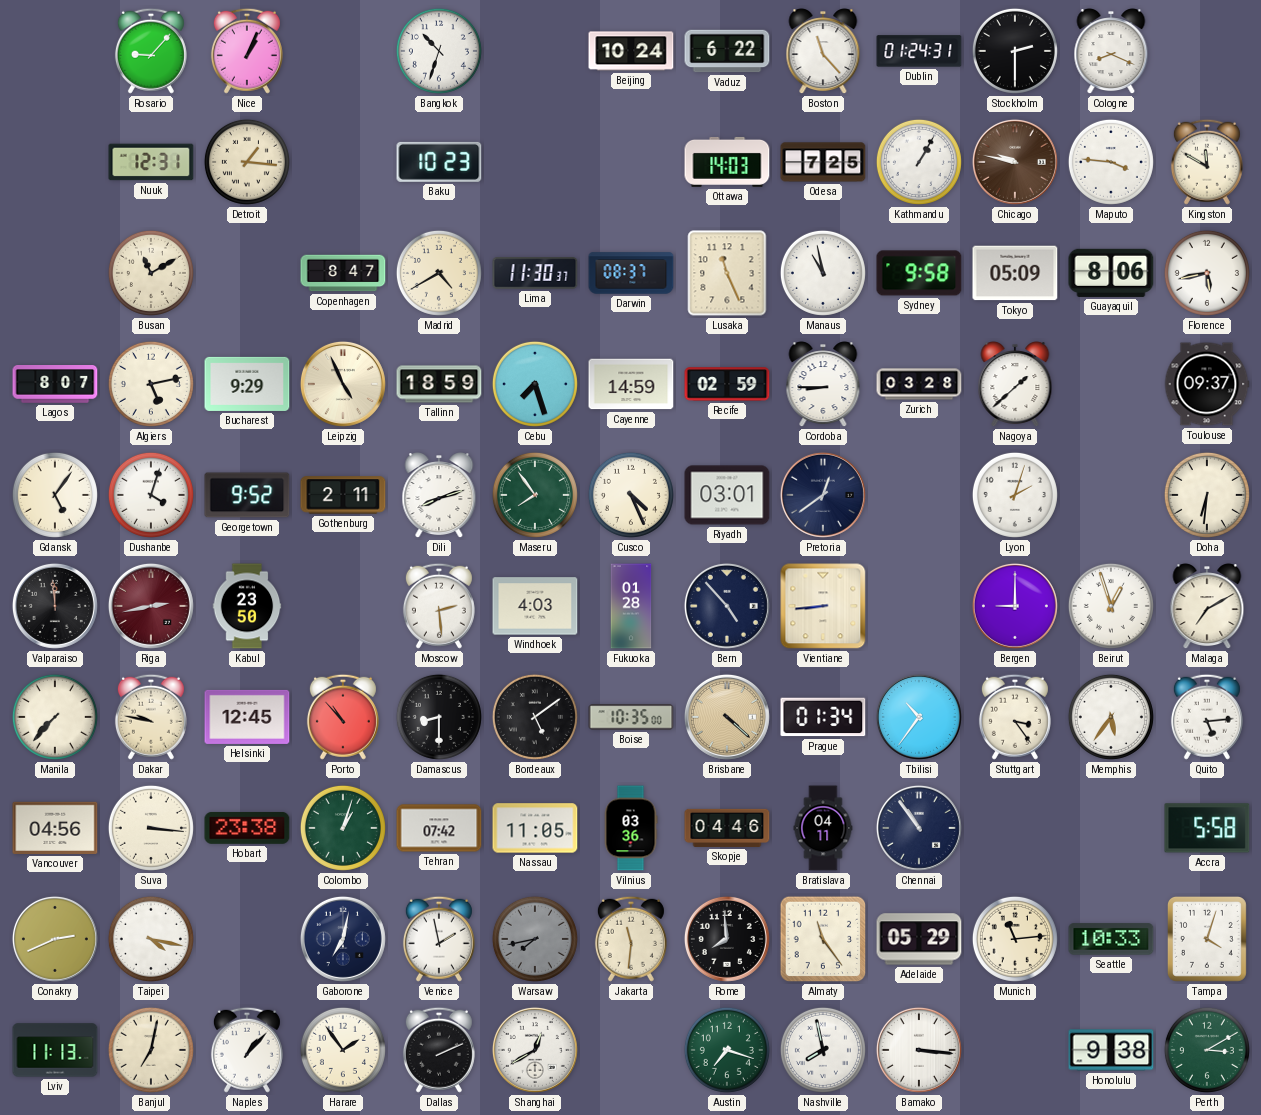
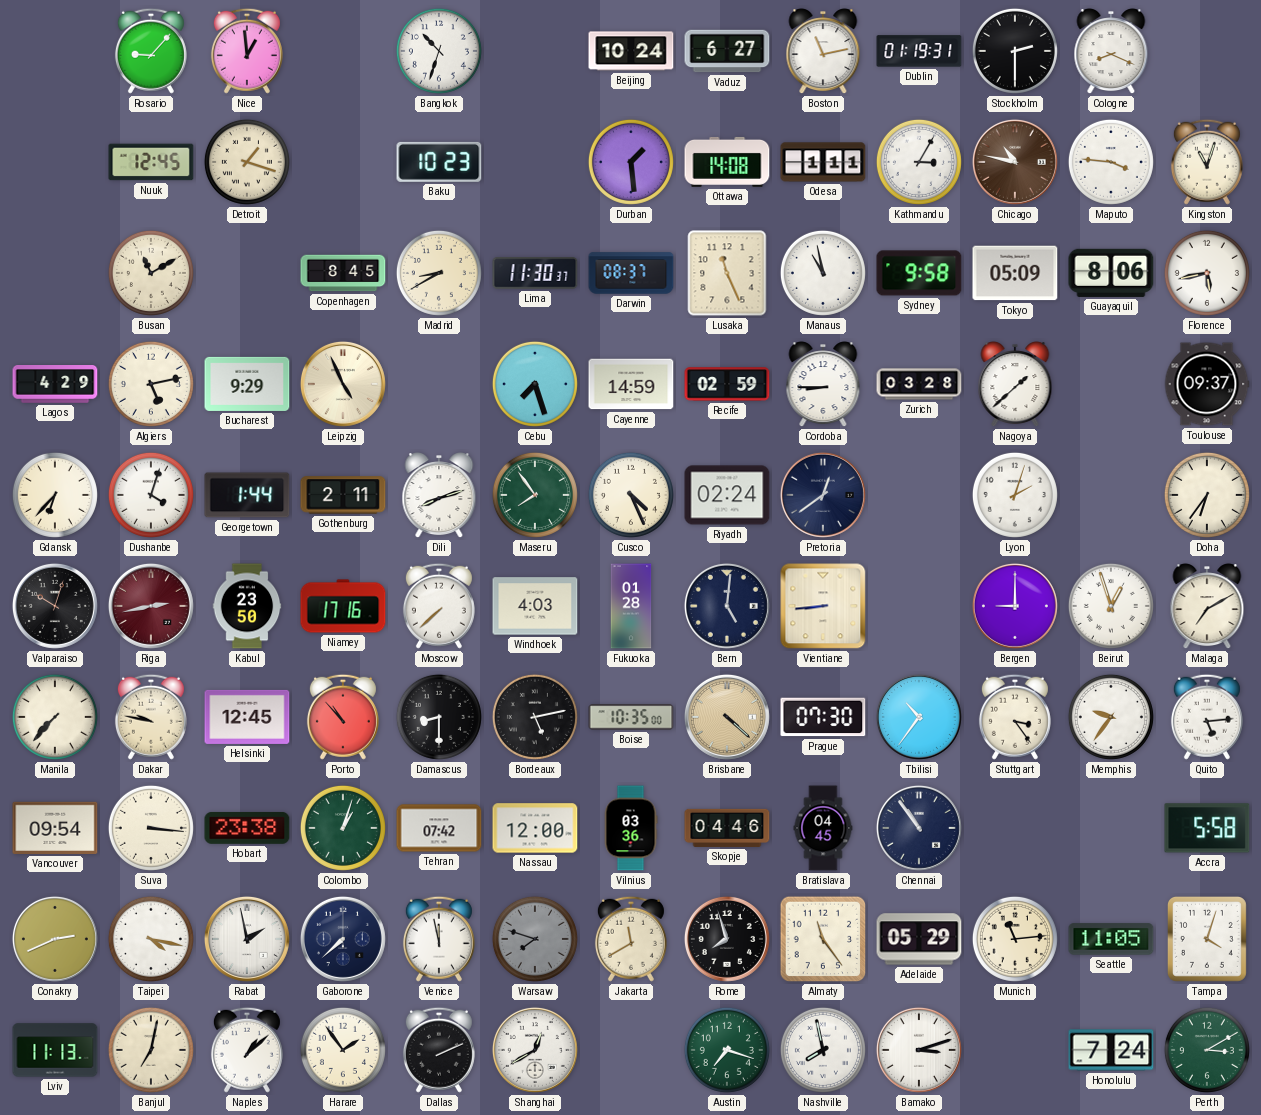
Nice: 1:04 -> 12:59 (247, 51)
Vaduz: 6:22 -> 6:27 (727, 51)
Boston: 11:23 -> 11:13 (823, 52)
Dublin: 01:24 -> 01:19 (919, 51)
Nuuk: 12:31 -> 12:45 (151, 162)
Detroit: 1:16 -> 1:18 (247, 162)
Durban: none -> 1:29 (631, 162)
Ottawa: 14:03 -> 14:08 (727, 162)
Odesa: 7:25 -> 1:11 (823, 162)
Kathmandu: 1:05 -> 3:05 (919, 162)
Chicago: 9:47 -> 10:47 (1015, 162)
Kingston: 11:50 -> 11:03 (1207, 162)
Copenhagen: 8:47 -> 8:45 (343, 273)
Madrid: 4:40 -> 8:40 (439, 273)
Lagos: 8:07 -> 4:29 (55, 385)
Tallinn: 18:59 -> none (439, 384)
Gdansk: 5:06 -> 6:37 (55, 495)
Georgetown: 9:52 -> 1:44 (247, 495)
Riyadh: 03:01 -> 02:24 (727, 495)
Doha: 6:31 -> 6:36 (1207, 495)
Valparaiso: 11:59 -> 10:03 (55, 606)
Niamey: none -> 17:16 (343, 606)
Moscow: 2:29 -> 7:38 (439, 606)
Bern: 4:53 -> 5:01 (727, 606)
Bordeaux: 5:09 -> 5:13 (535, 717)
Prague: 01:34 -> 07:30 (823, 717)
Memphis: 5:36 -> 9:36 (1111, 717)
Vancouver: 04:56 -> 09:54 (55, 828)
Nassau: 11:05 -> 12:00 (535, 828)
Bratislava: 04:11 -> 04:45 (823, 828)
Rabat: none -> 1:58 (247, 939)
Gaborone: 7:02 -> 7:38 (343, 939)
Venice: 1:58 -> 11:58 (439, 939)
Warsaw: 7:43 -> 7:48 (535, 939)
Jakarta: 11:31 -> 11:40 (631, 939)
Rome: 7:59 -> 7:57 (727, 939)
Seattle: 10:33 -> 11:05 (1111, 939)
Naples: 1:07 -> 1:08 (247, 1050)
Bamako: 3:16 -> 3:12 (919, 1050)
Honolulu: 9:38 -> 7:24 (1111, 1050)
